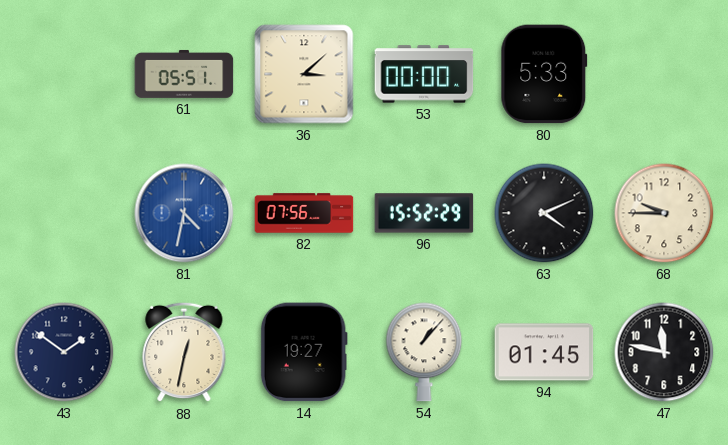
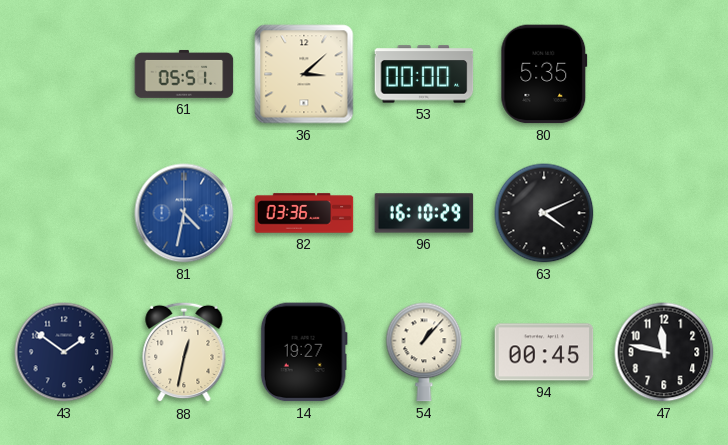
80: 5:33 -> 5:35 (544, 74)
82: 07:56 -> 03:36 (304, 213)
96: 15:52 -> 16:10 (424, 213)
68: 9:45 -> none (664, 213)
94: 01:45 -> 00:45 (544, 352)
